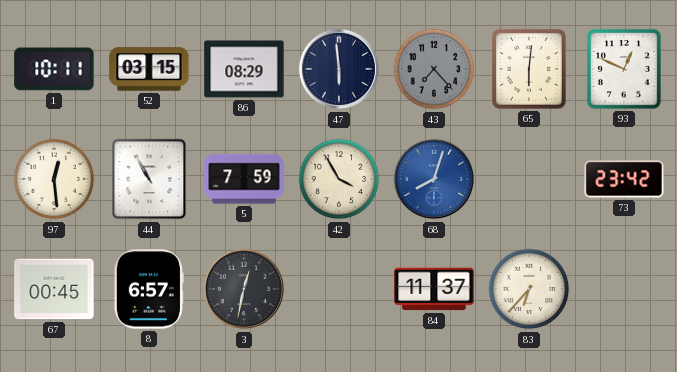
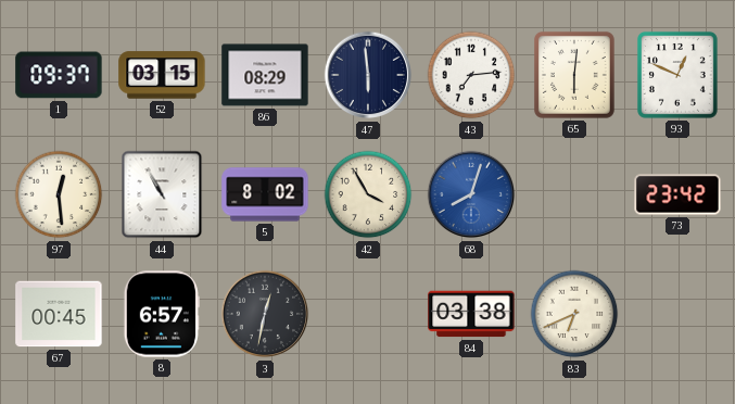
1: 10:11 -> 09:37 (59, 75)
43: 7:23 -> 7:14 (471, 75)
43 dial: grey -> white (471, 75)
5: 7:59 -> 8:02 (265, 194)
84: 11:37 -> 03:38 (471, 314)
83: 6:37 -> 6:41 (574, 314)
